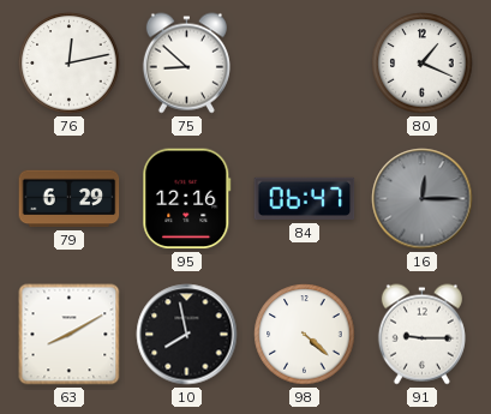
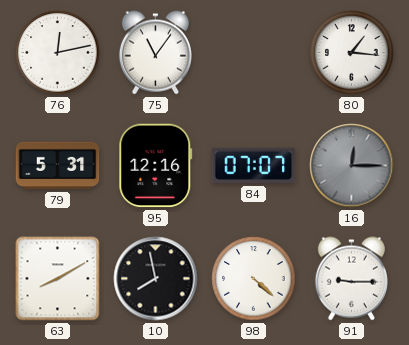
75: 8:52 -> 11:06 (155, 53)
80: 1:19 -> 1:16 (352, 53)
79: 6:29 -> 5:31 (58, 166)
84: 06:47 -> 07:07 (254, 166)
